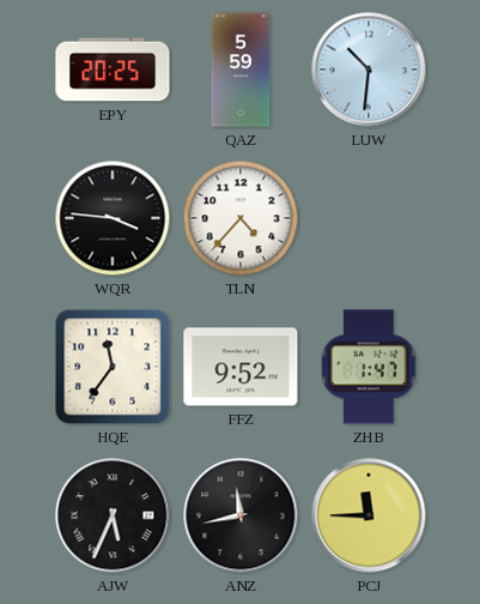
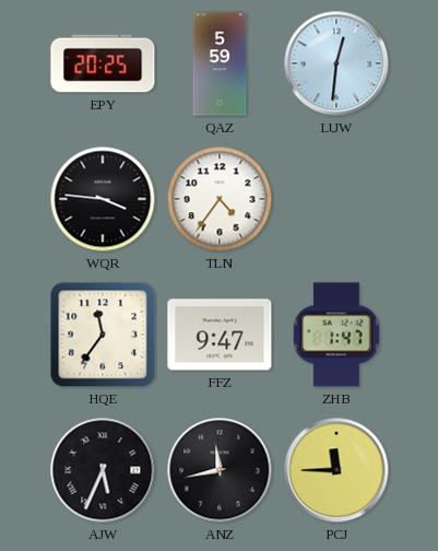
LUW: 10:31 -> 12:31 (336, 63)
TLN: 4:37 -> 4:36 (220, 199)
FFZ: 9:52 -> 9:47 (220, 335)
